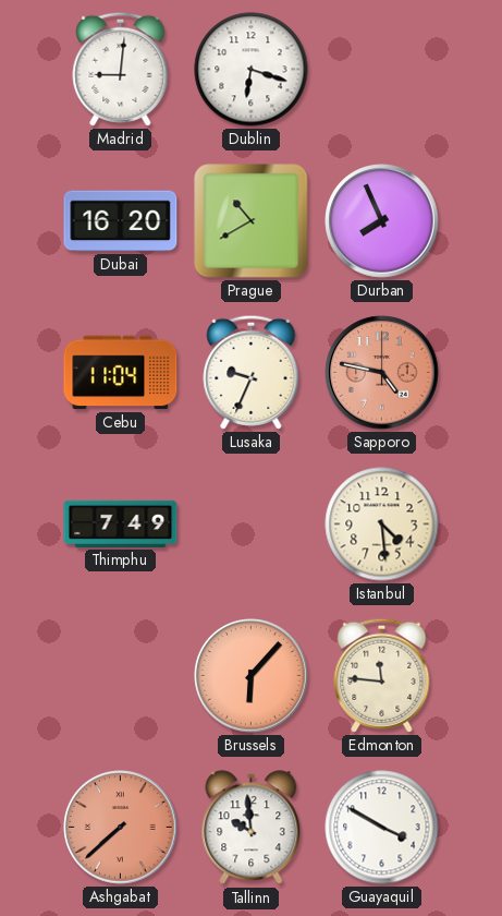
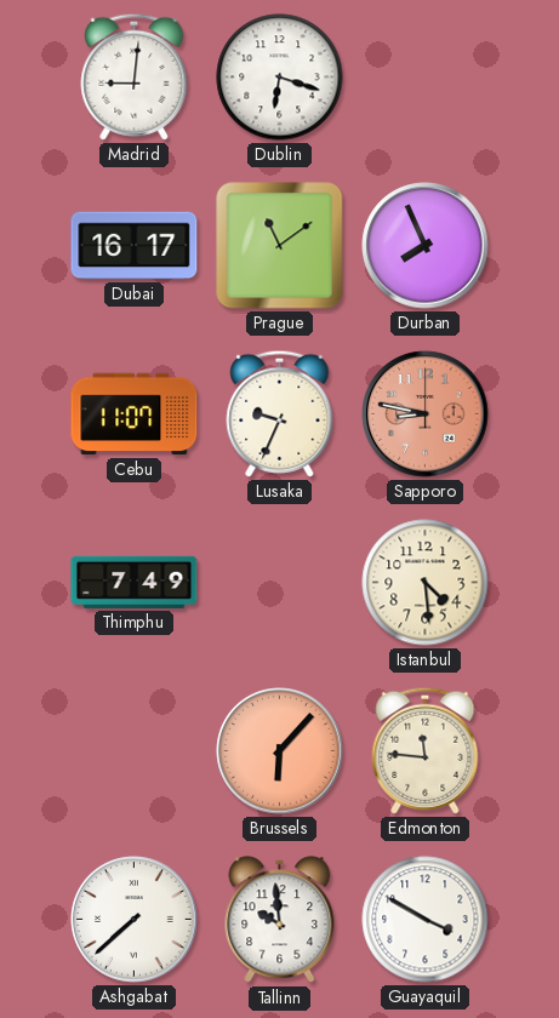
Dubai: 16:20 -> 16:17 (135, 246)
Prague: 10:40 -> 11:09 (280, 246)
Cebu: 11:04 -> 11:07 (135, 414)
Sapporo: 4:47 -> 8:47 (426, 414)
Ashgabat dial: salmon -> white (135, 920)
